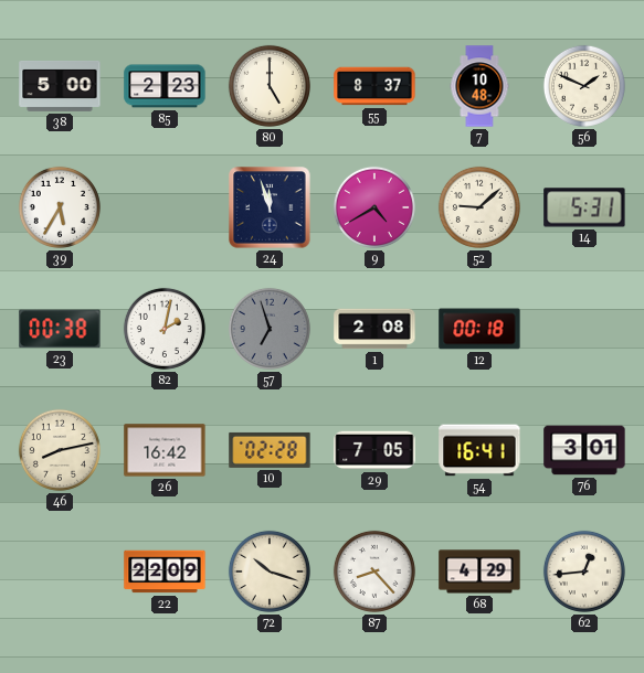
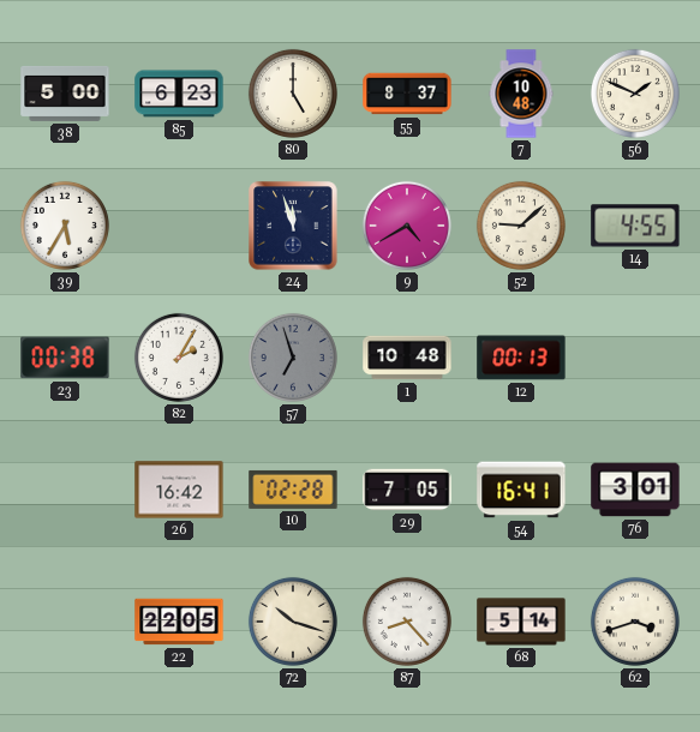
85: 2:23 -> 6:23 (179, 94)
14: 5:31 -> 4:55 (635, 226)
82: 2:02 -> 2:05 (179, 358)
1: 2:08 -> 10:48 (407, 358)
12: 00:18 -> 00:13 (521, 358)
46: 8:13 -> none (60, 450)
22: 22:09 -> 22:05 (179, 622)
68: 4:29 -> 5:14 (521, 622)
62: 12:44 -> 3:42 (635, 622)
